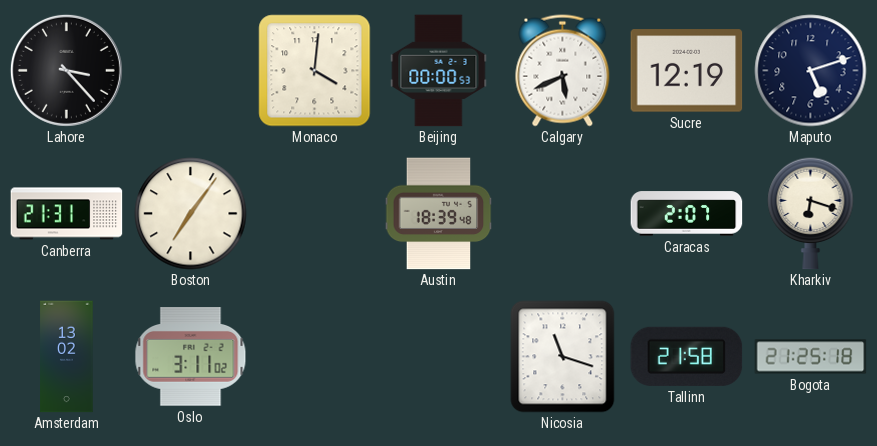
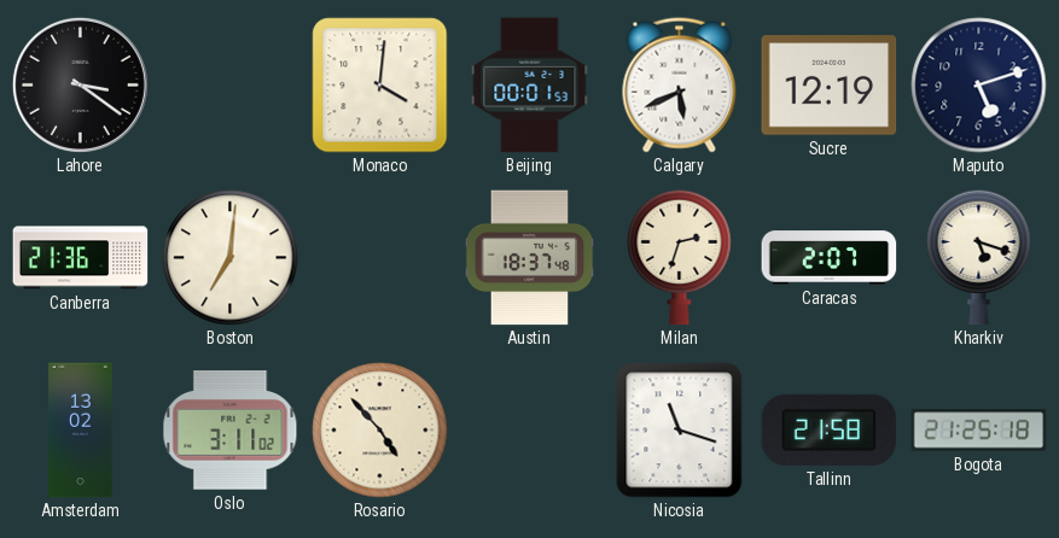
Lahore: 3:23 -> 3:21 (80, 84)
Beijing: 00:00 -> 00:01 (530, 86)
Canberra: 21:31 -> 21:36 (81, 258)
Boston: 7:06 -> 7:01 (231, 258)
Austin: 18:39 -> 18:37 (530, 258)
Milan: none -> 2:33 (680, 257)
Kharkiv: 6:18 -> 5:18 (979, 257)
Rosario: none -> 4:53 (380, 431)
